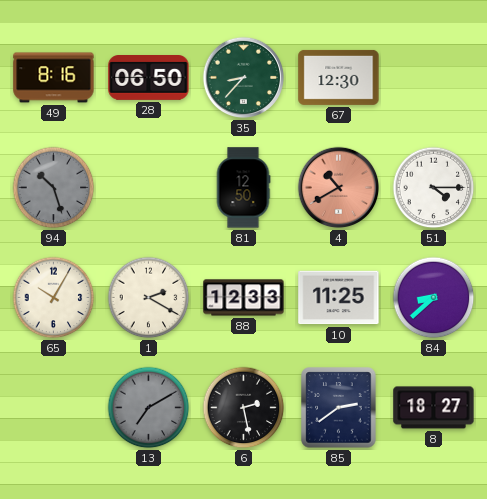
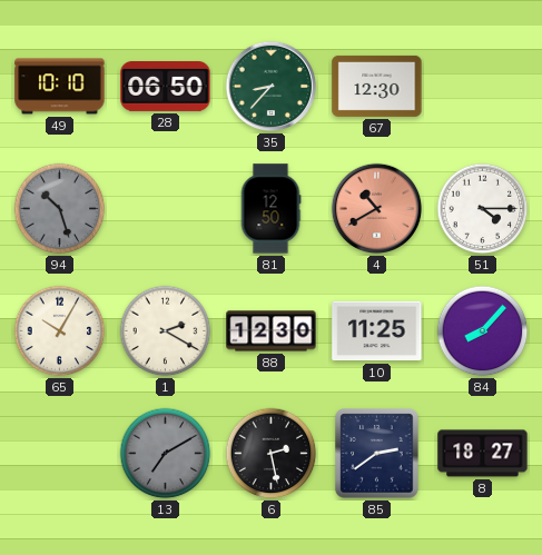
49: 8:16 -> 10:10 (60, 87)
88: 12:33 -> 12:30 (272, 331)
84: 8:38 -> 8:07 (483, 331)
